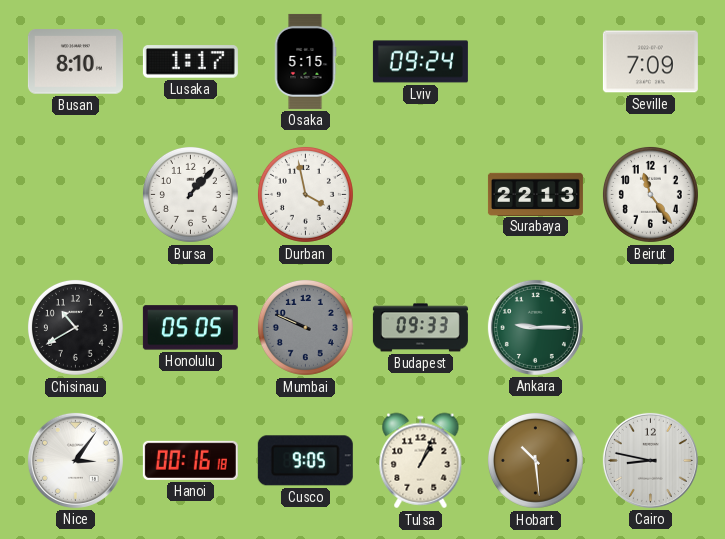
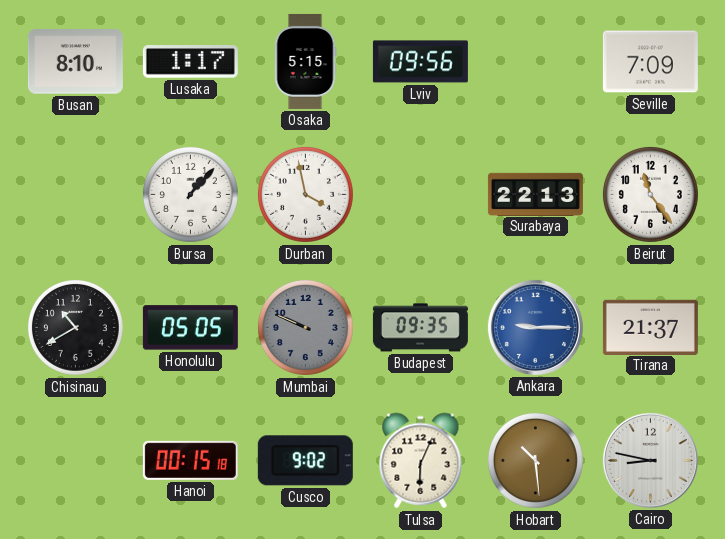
Lviv: 09:24 -> 09:56 (420, 62)
Budapest: 09:33 -> 09:35 (420, 328)
Ankara dial: green -> blue (535, 327)
Tirana: none -> 21:37 (650, 327)
Nice: 3:06 -> none (75, 460)
Hanoi: 00:16 -> 00:15 (190, 460)
Cusco: 9:05 -> 9:02 (305, 461)
Tulsa: 1:04 -> 6:04 (421, 461)
